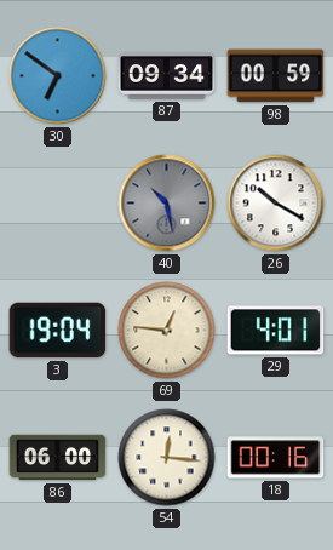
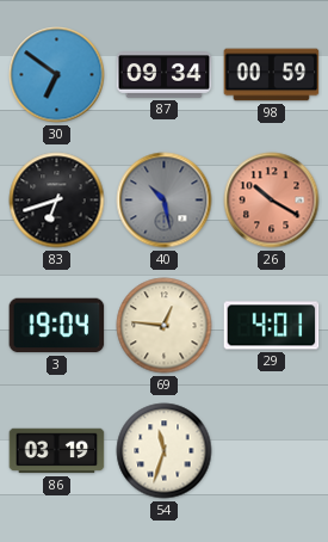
83: none -> 6:42 (57, 201)
26 dial: white -> salmon (272, 201)
86: 06:00 -> 03:19 (57, 451)
54: 12:16 -> 11:33 (165, 451)
18: 00:16 -> none (276, 458)
